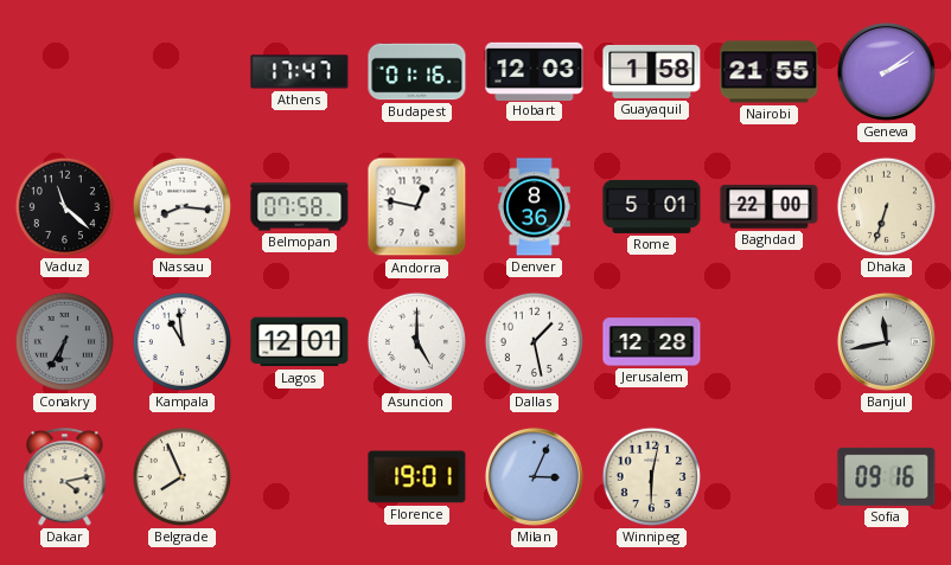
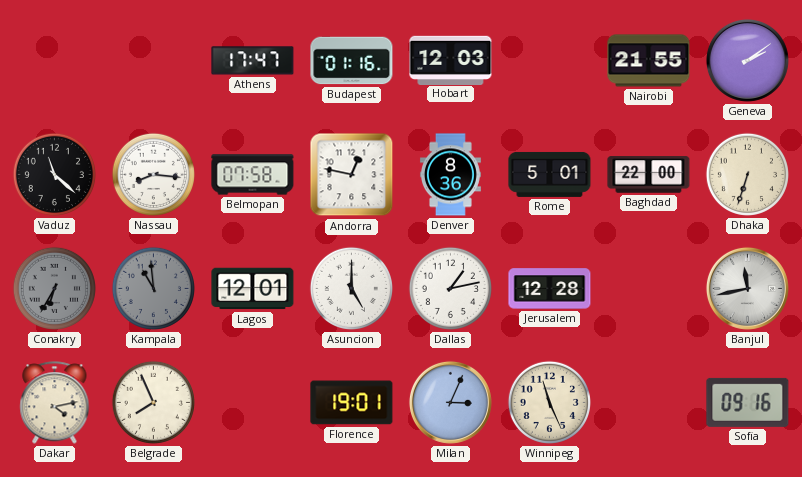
Guayaquil: 1:58 -> none (652, 71)
Kampala dial: white -> grey (153, 288)
Dallas: 1:28 -> 1:13 (450, 288)
Winnipeg: 6:02 -> 11:26 (549, 402)
